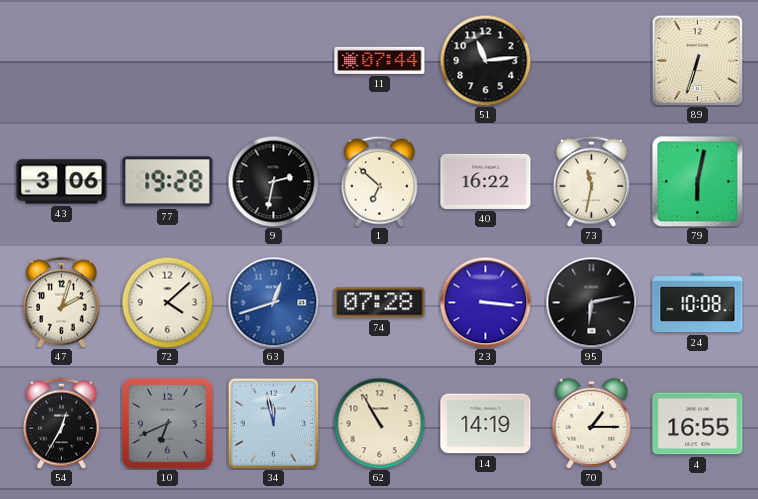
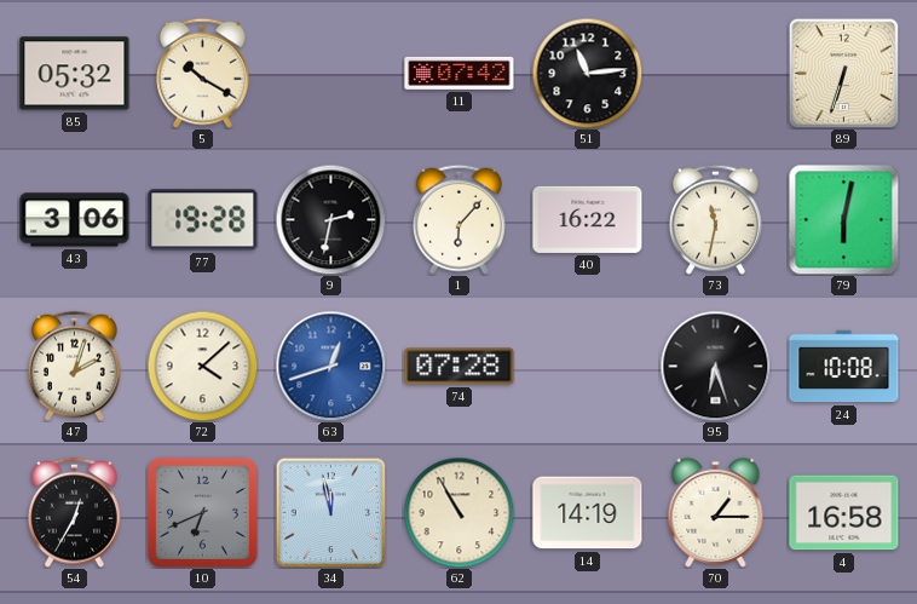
85: none -> 05:32 (75, 74)
5: none -> 10:20 (202, 73)
11: 07:44 -> 07:42 (460, 73)
1: 6:52 -> 6:07 (458, 219)
23: 3:16 -> none (485, 302)
95: 6:13 -> 6:27 (715, 366)
4: 16:55 -> 16:58 (844, 513)
